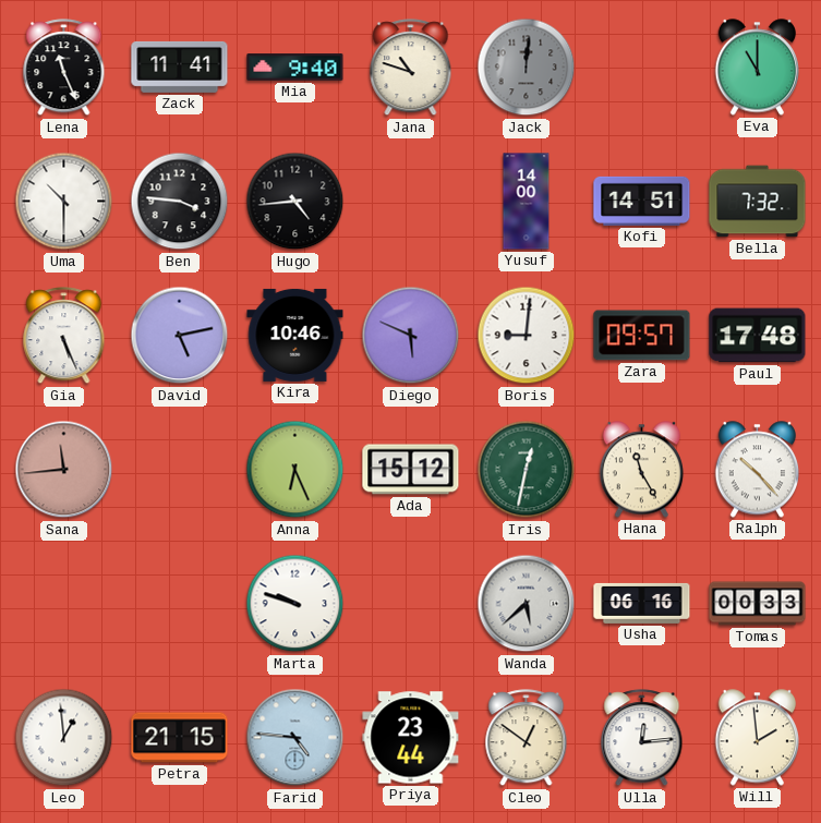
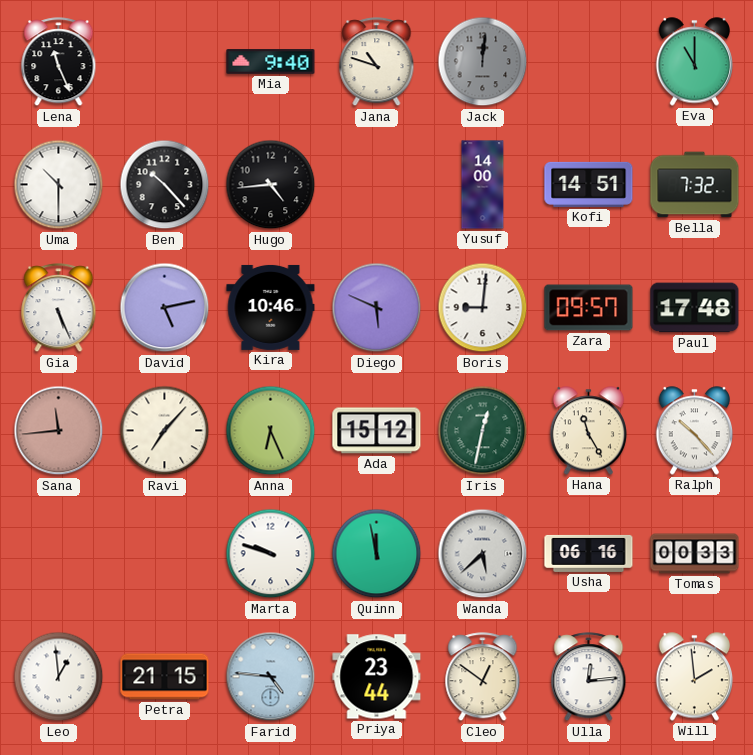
Zack: 11:41 -> none (180, 66)
Ben: 3:46 -> 10:23 (165, 185)
Ravi: none -> 7:07 (165, 431)
Quinn: none -> 11:58 (377, 554)
